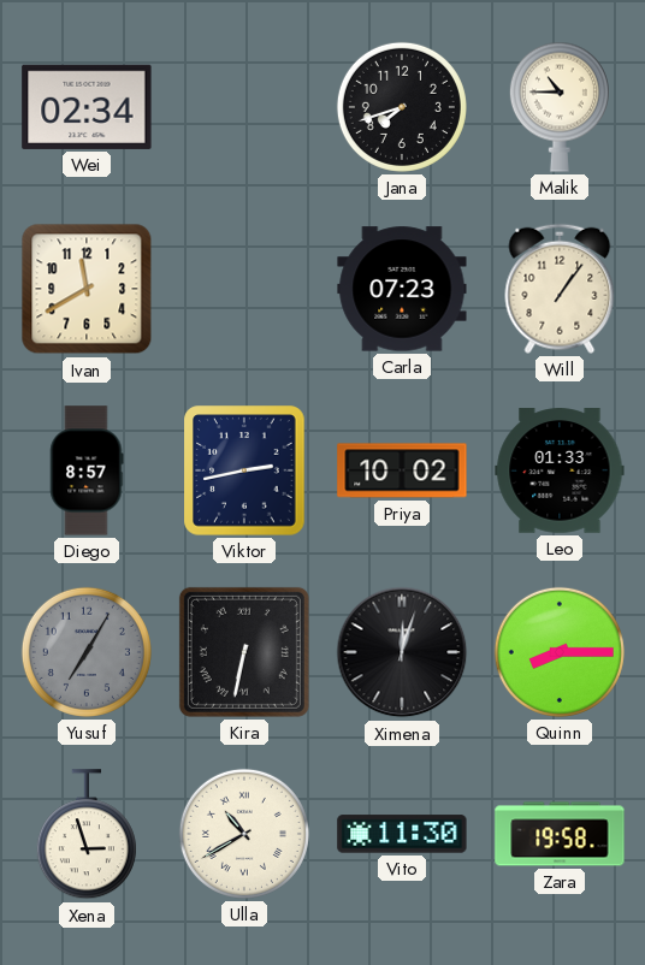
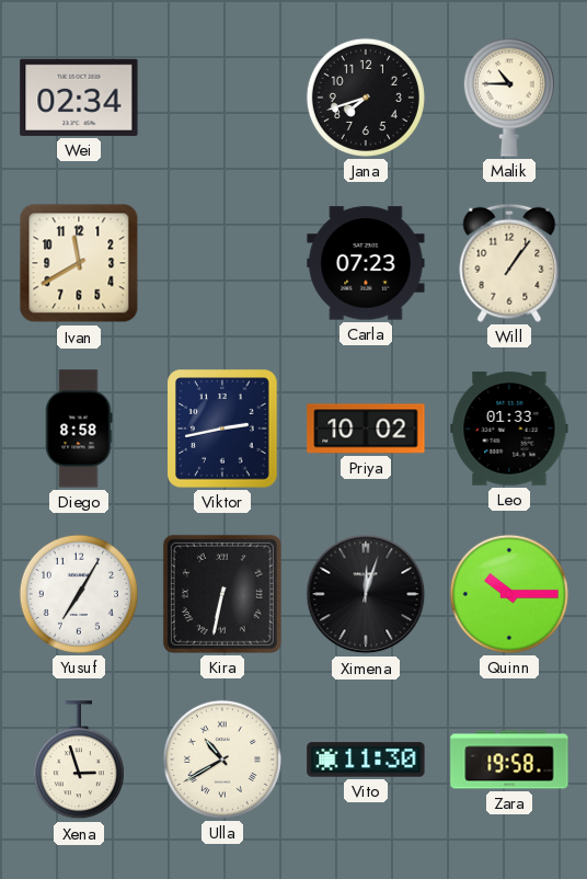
Diego: 8:57 -> 8:58 (79, 429)
Yusuf dial: grey -> white (79, 594)
Quinn: 8:15 -> 10:15 (509, 594)
